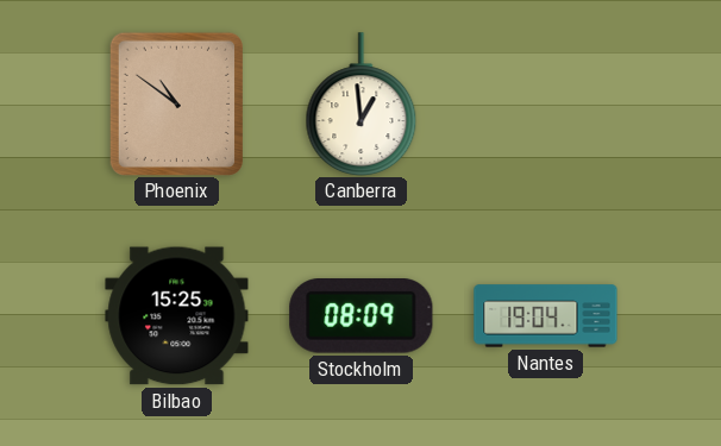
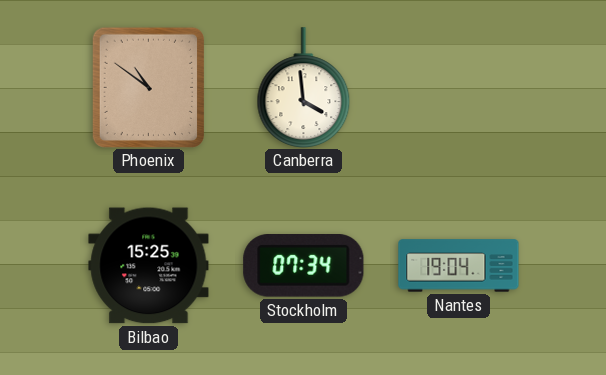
Canberra: 12:59 -> 3:59 (304, 87)
Stockholm: 08:09 -> 07:34 (304, 266)
